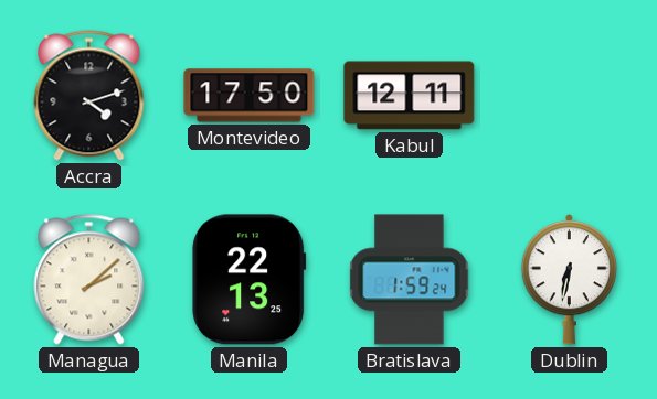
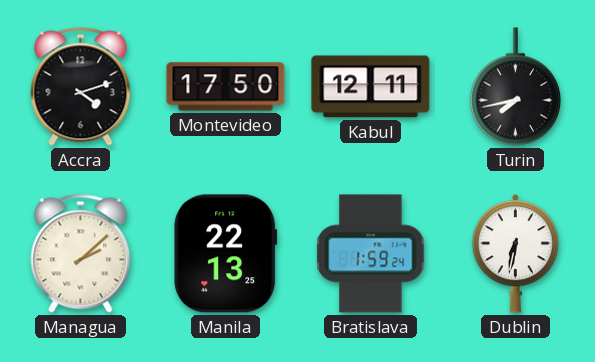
Turin: none -> 7:43 (515, 87)
